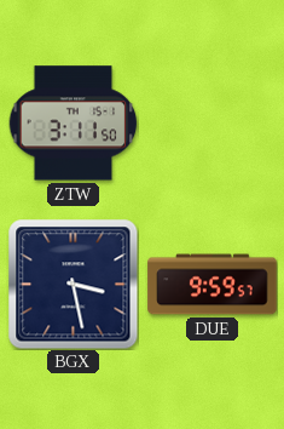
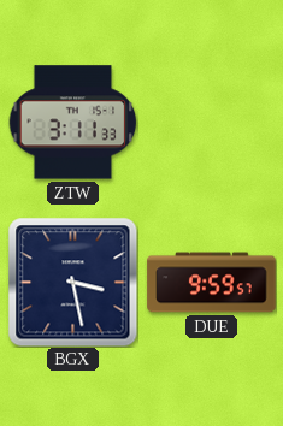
ZTW: 3:11:50 -> 3:11:33 (72, 123)
